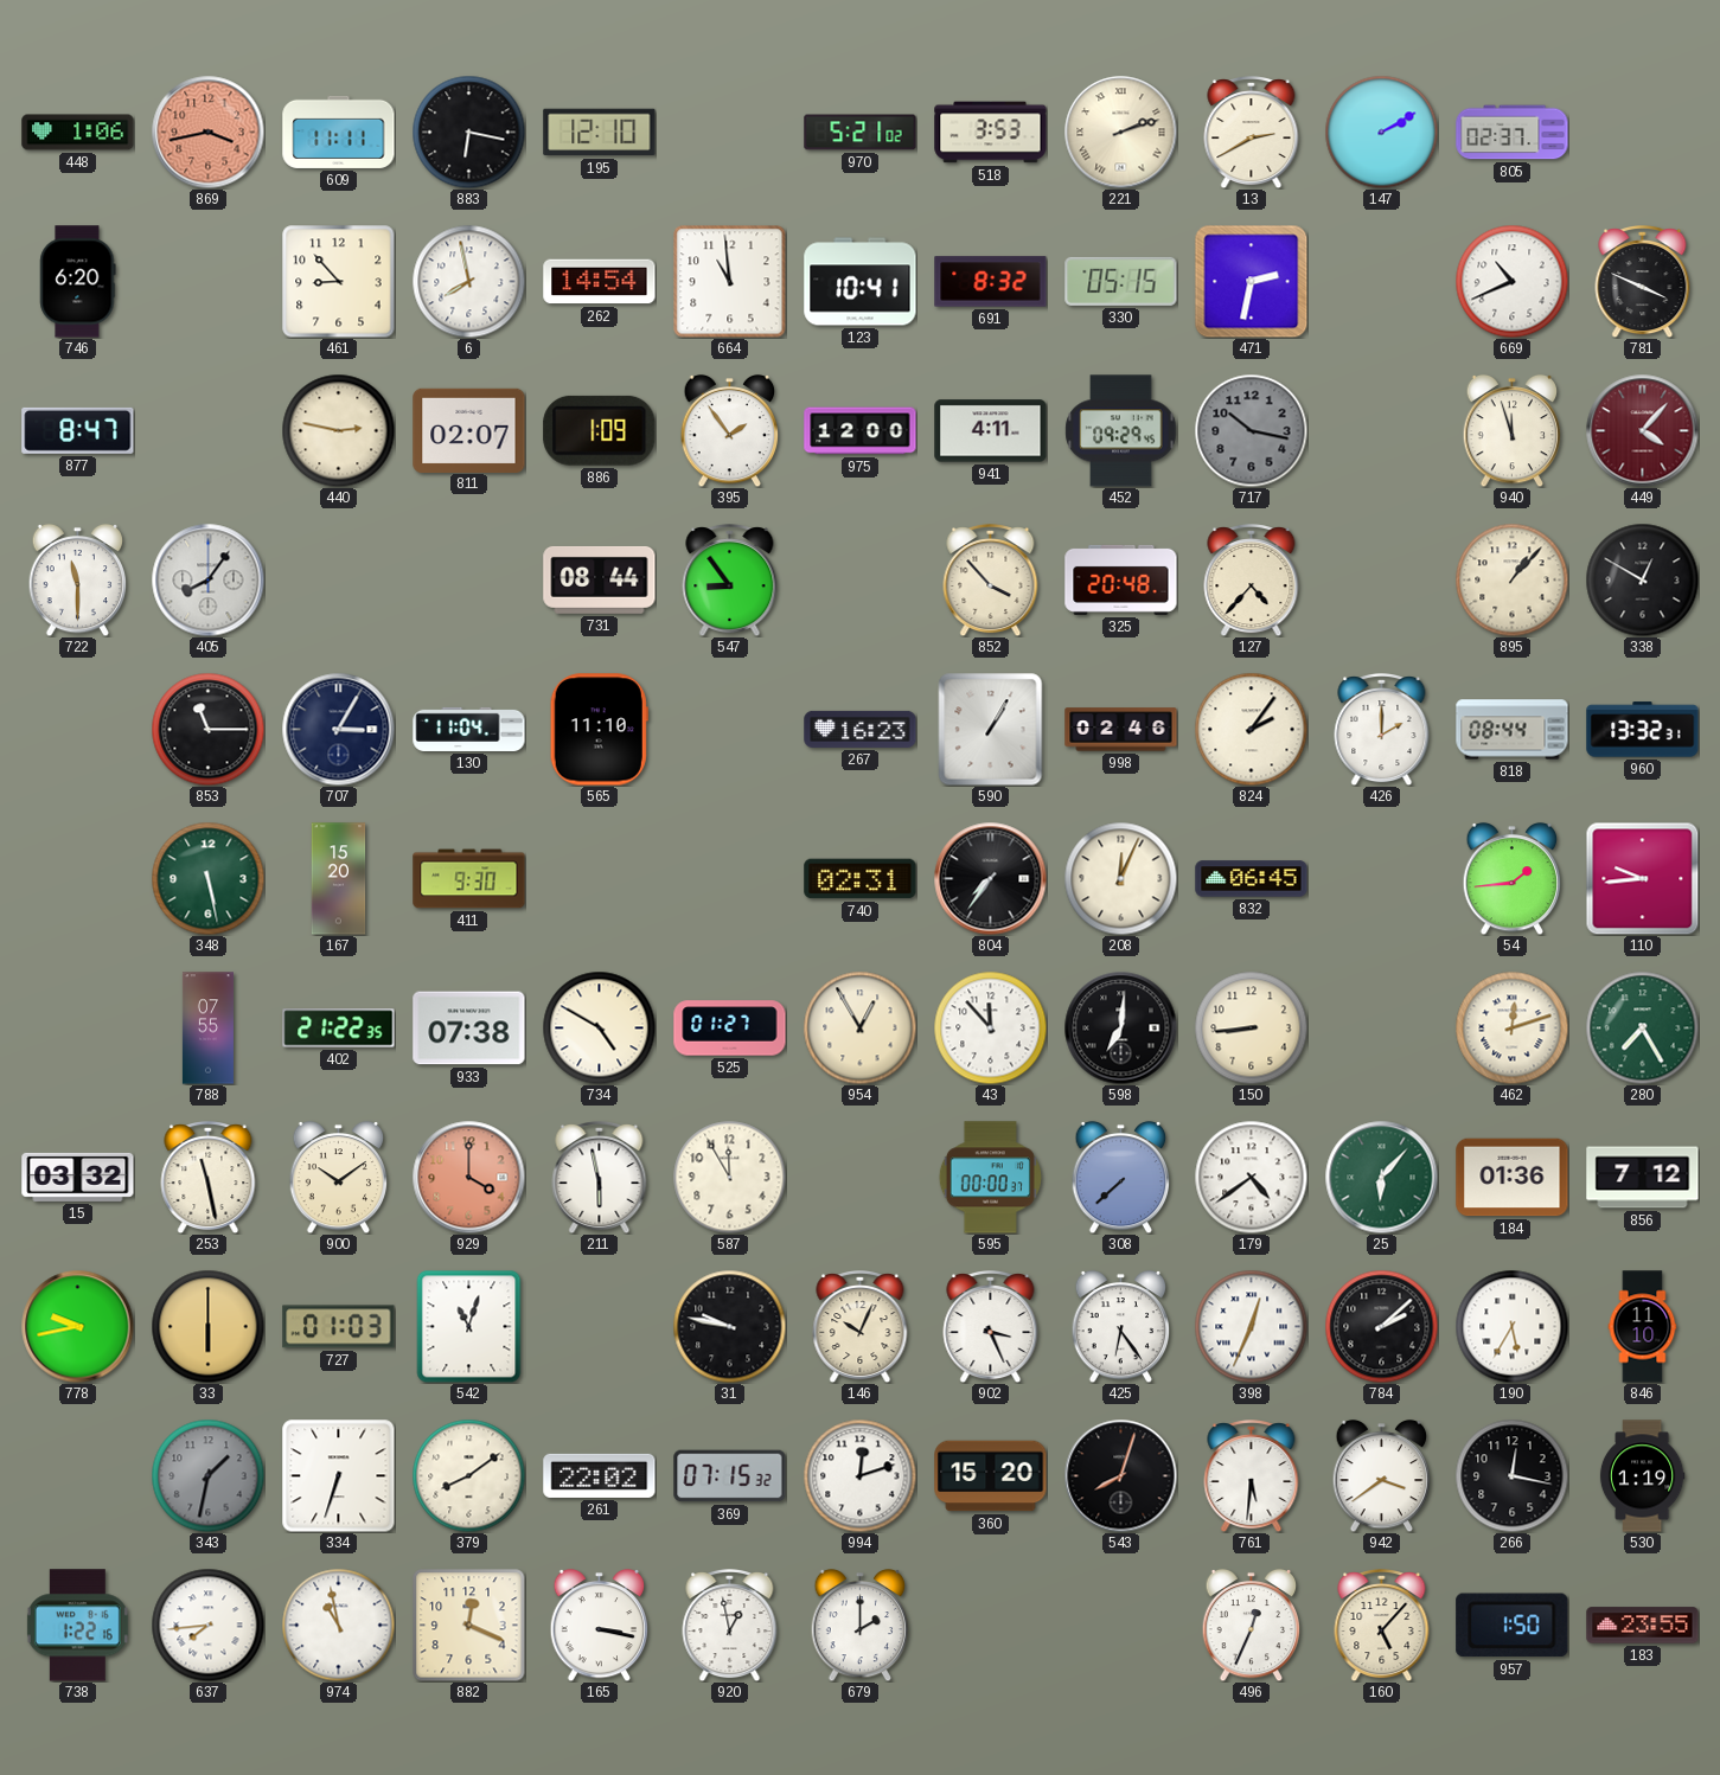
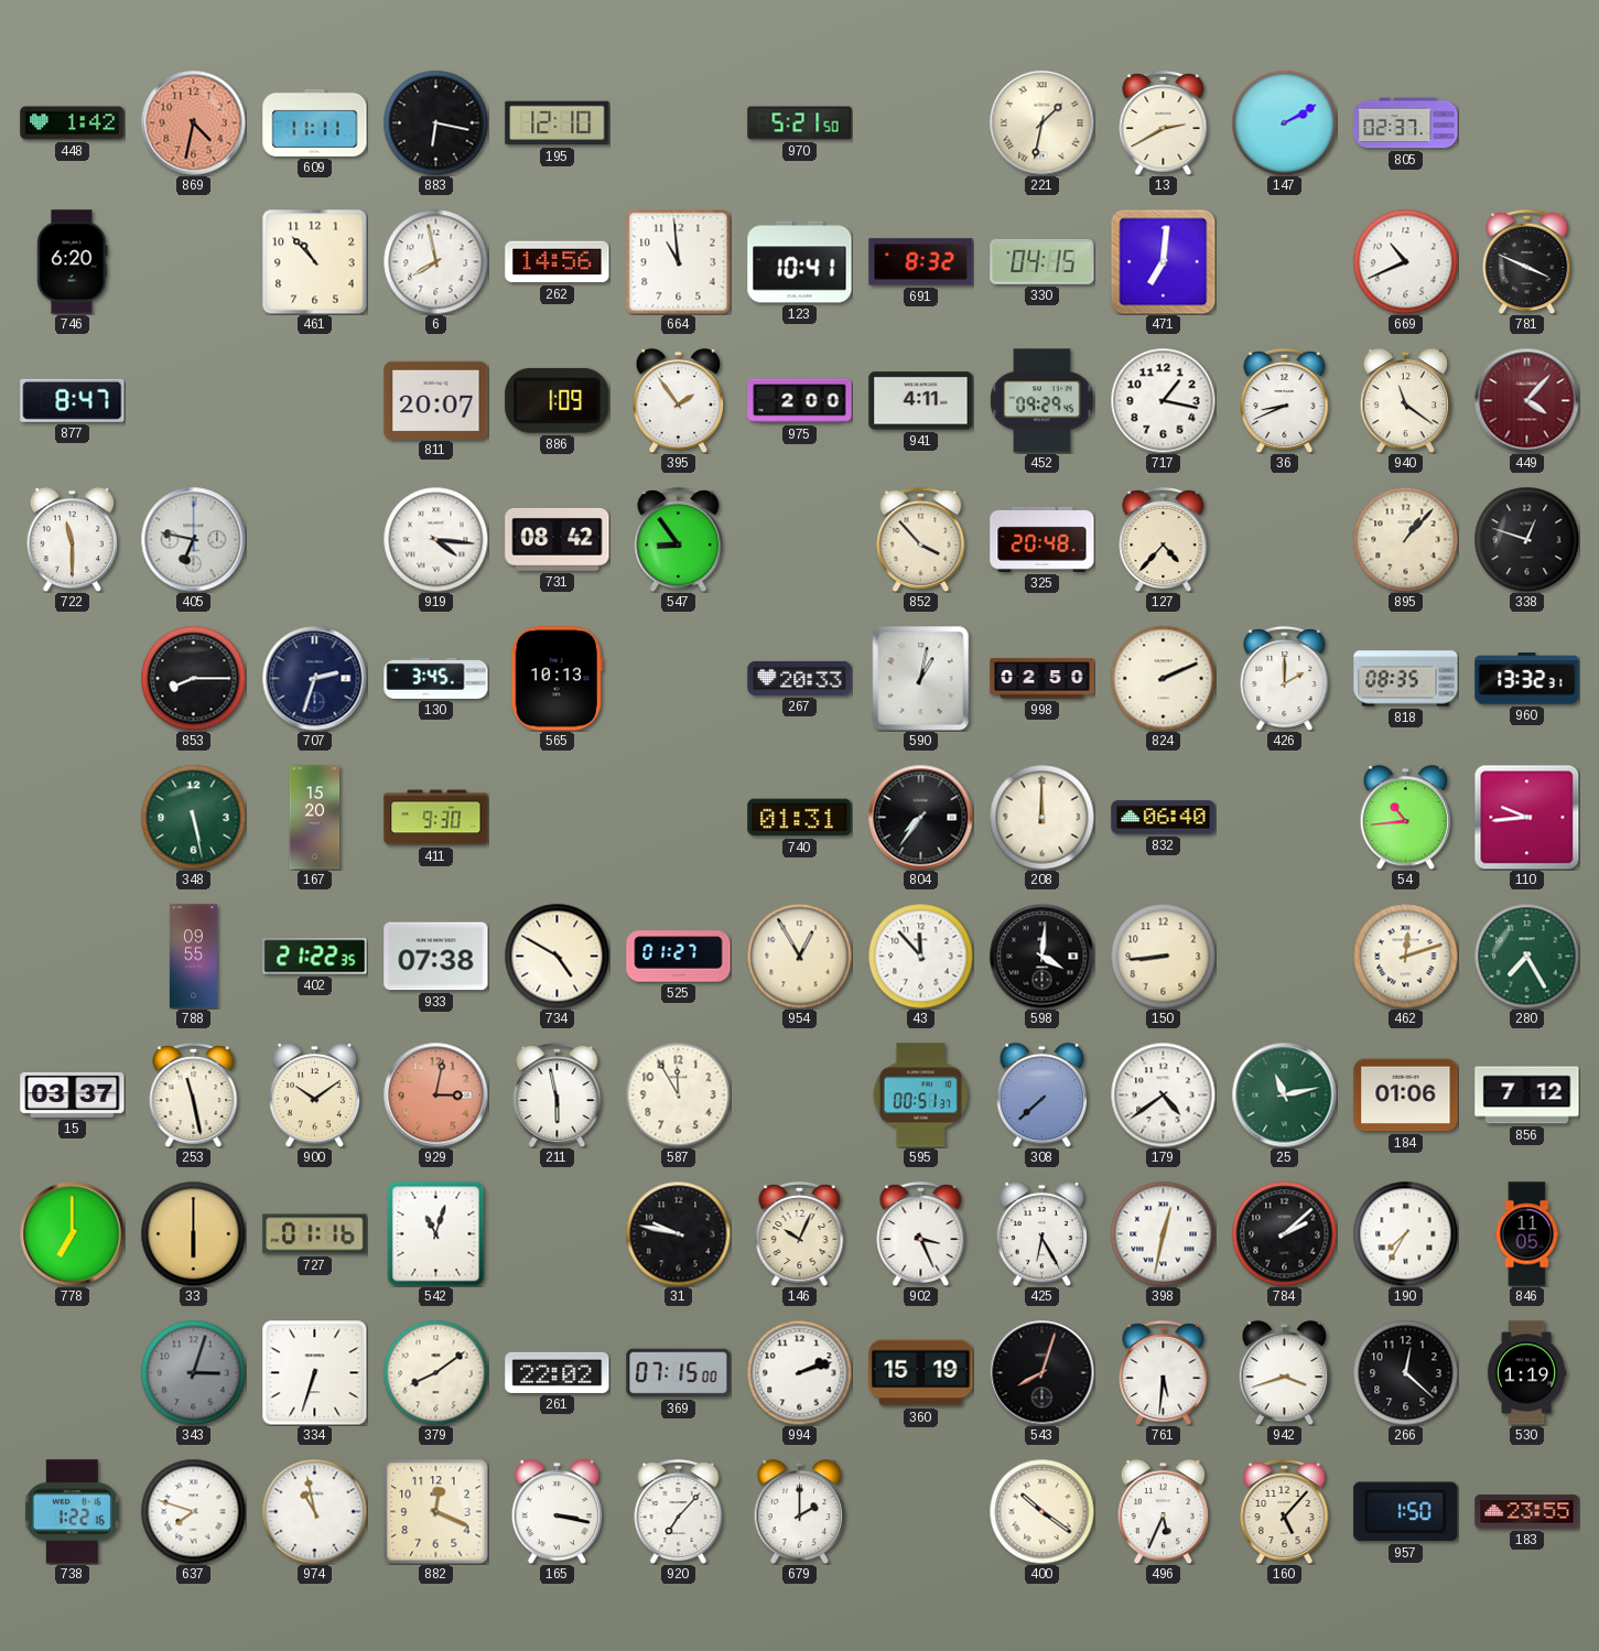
448: 1:06 -> 1:42 (73, 123)
869: 3:43 -> 4:32 (193, 122)
970: 5:21:02 -> 5:21:50 (800, 123)
518: 3:53 -> none (991, 133)
221: 2:12 -> 1:32 (1041, 122)
461: 8:53 -> 10:53 (314, 261)
262: 14:54 -> 14:56 (558, 262)
330: 05:15 -> 04:15 (1042, 261)
471: 2:32 -> 7:01 (1163, 261)
440: 2:47 -> none (338, 430)
811: 02:07 -> 20:07 (436, 400)
975: 12:00 -> 2:00 (800, 401)
717: 10:17 -> 1:17 (1163, 400)
717 dial: grey -> white (1163, 400)
36: none -> 8:41 (1285, 401)
940: 11:57 -> 11:21 (1406, 400)
405: 8:06 -> 6:47 (193, 539)
919: none -> 4:16 (435, 539)
731: 08:44 -> 08:42 (558, 539)
338: 12:50 -> 12:48 (1526, 539)
853: 11:15 -> 8:15 (193, 678)
707: 3:05 -> 2:33 (314, 678)
130: 11:04 -> 3:45 (436, 678)
565: 11:10 -> 10:13 (557, 679)
267: 16:23 -> 20:33 (800, 678)
590: 1:05 -> 1:02 (921, 678)
998: 02:46 -> 02:50 (1042, 679)
824: 2:06 -> 2:11 (1163, 678)
818: 08:44 -> 08:35 (1406, 679)
740: 02:31 -> 01:31 (800, 818)
208: 12:04 -> 12:00 (1041, 817)
832: 06:45 -> 06:40 (1164, 818)
54: 1:44 -> 10:44 (1406, 817)
788: 07:55 -> 09:55 (193, 957)
598: 7:01 -> 4:01 (1041, 956)
15: 03:32 -> 03:37 (73, 1094)
929: 4:00 -> 3:02 (435, 1094)
595: 00:00 -> 00:51 (920, 1096)
25: 6:07 -> 11:13 (1284, 1094)
184: 01:36 -> 01:06 (1406, 1096)
778: 9:43 -> 7:00 (72, 1233)
727: 01:03 -> 01:16 (315, 1234)
425: 6:24 -> 6:25 (1042, 1233)
398: 12:34 -> 12:32 (1163, 1233)
190: 5:35 -> 7:35 (1405, 1233)
846: 11:10 -> 11:05 (1527, 1234)
343: 1:32 -> 3:03 (193, 1372)
369: 07:15:32 -> 07:15:00 (679, 1373)
994: 12:12 -> 2:12 (799, 1372)
360: 15:20 -> 15:19 (921, 1373)
942: 3:39 -> 3:42 (1285, 1372)
266: 12:17 -> 12:22 (1405, 1372)
637: 7:44 -> 7:48 (193, 1511)
920: 12:58 -> 7:07 (679, 1512)
400: none -> 10:21 (1041, 1511)
496: 12:34 -> 5:34 (1164, 1511)
